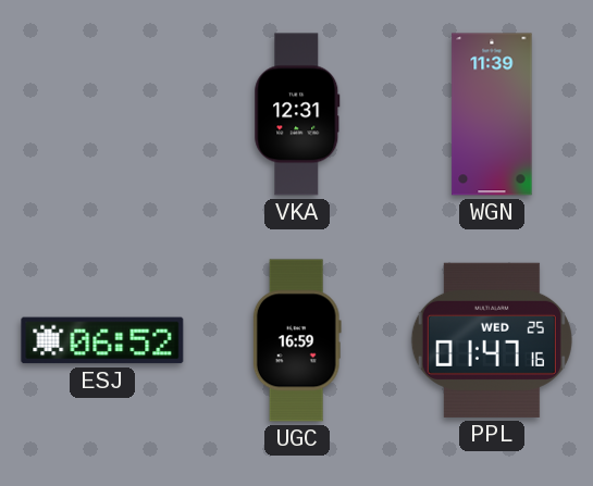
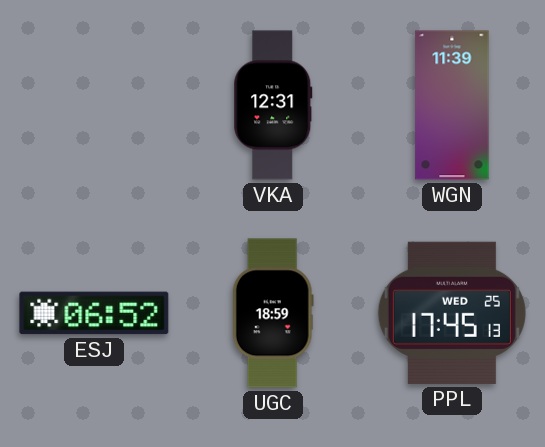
UGC: 16:59 -> 18:59 (273, 313)
PPL: 01:47 -> 17:45 (452, 313)
